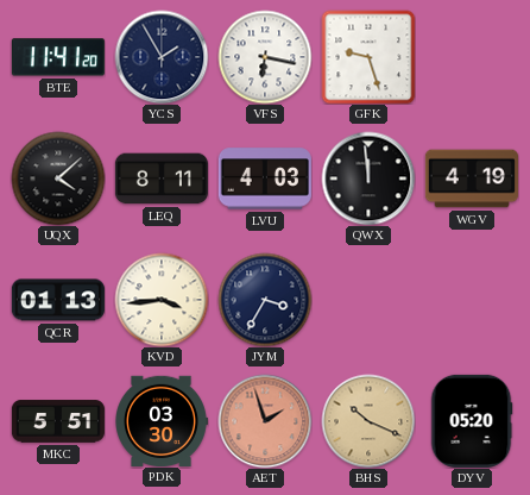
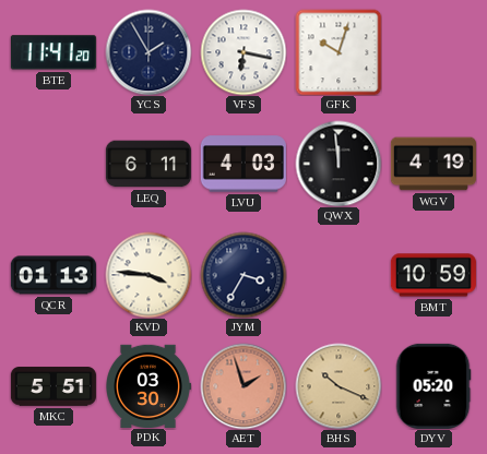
GFK: 9:27 -> 10:03 (338, 52)
UQX: 4:08 -> none (58, 178)
LEQ: 8:11 -> 6:11 (149, 164)
KVD: 3:44 -> 3:46 (149, 275)
BMT: none -> 10:59 (433, 275)
